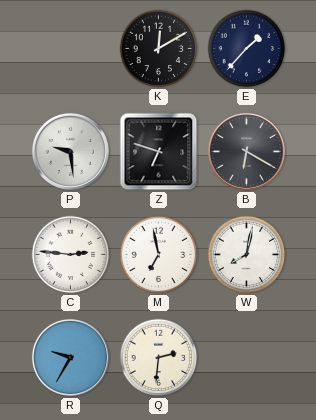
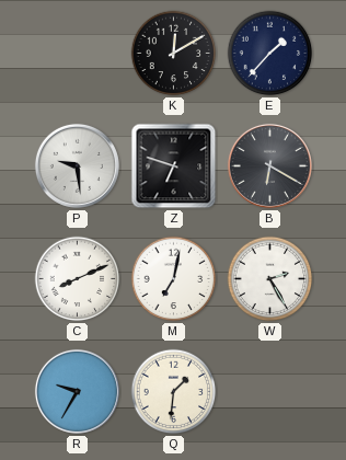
C: 2:46 -> 8:11 (78, 279)
M: 6:58 -> 7:02 (174, 279)
W: 8:02 -> 2:25 (270, 279)
Q: 2:31 -> 1:31 (174, 392)
